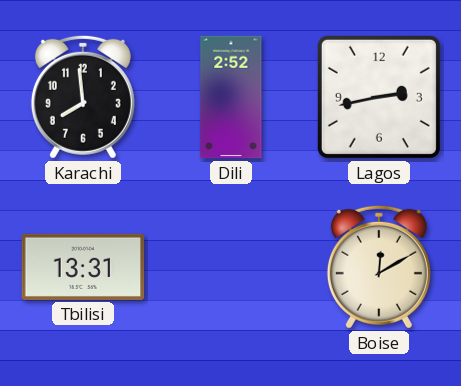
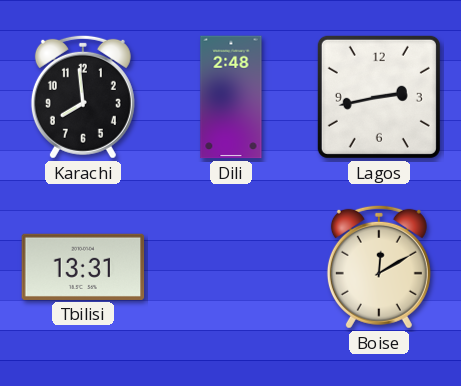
Dili: 2:52 -> 2:48 (231, 97)
